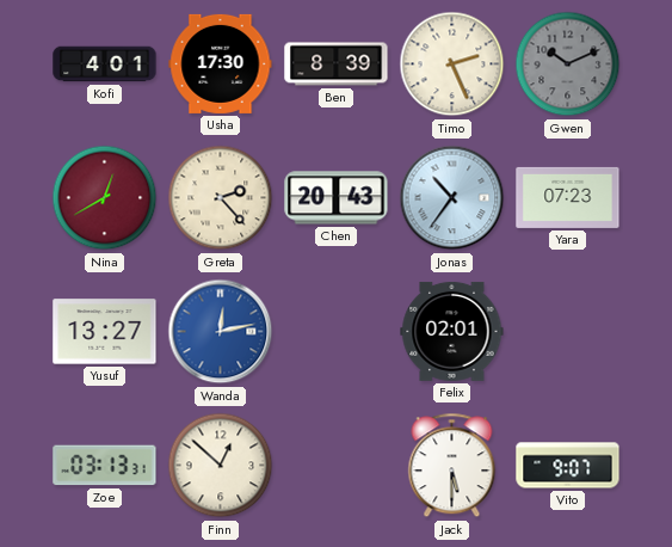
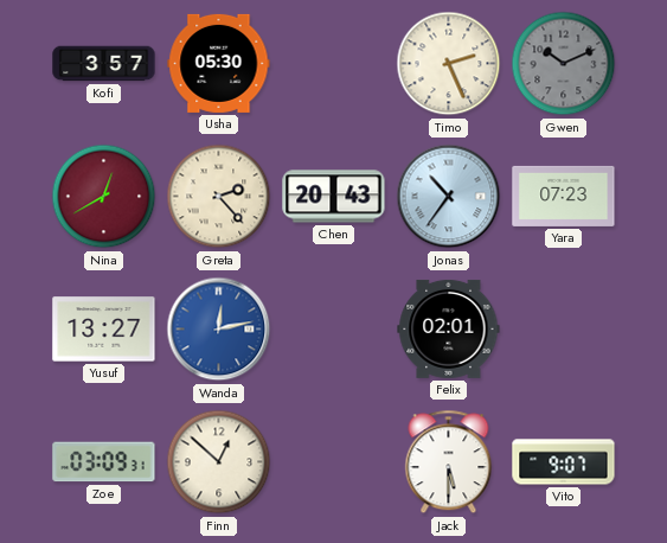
Kofi: 4:01 -> 3:57 (104, 64)
Usha: 17:30 -> 05:30 (219, 63)
Ben: 8:39 -> none (337, 64)
Zoe: 03:13 -> 03:09 (104, 462)
